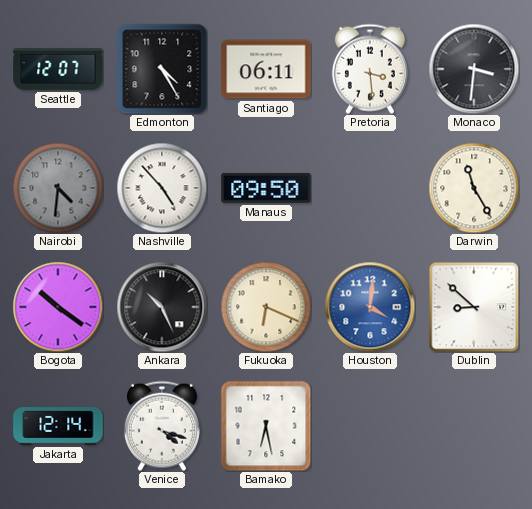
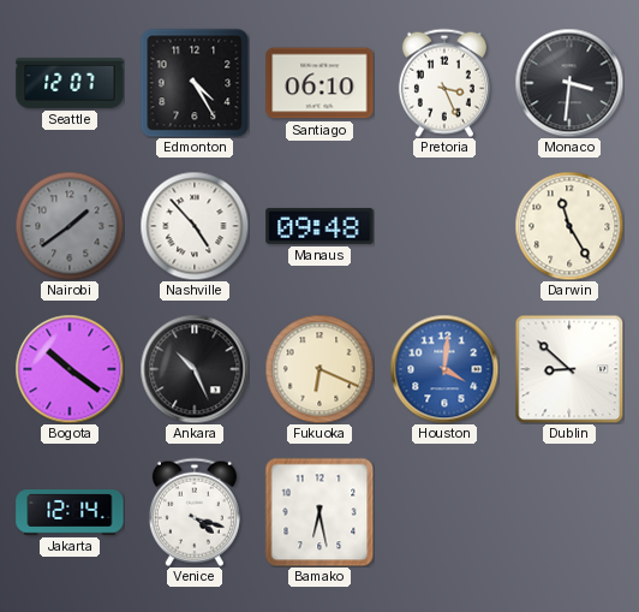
Santiago: 06:11 -> 06:10 (319, 83)
Pretoria: 3:29 -> 3:26 (444, 83)
Nairobi: 4:31 -> 1:39 (70, 226)
Manaus: 09:50 -> 09:48 (319, 226)
